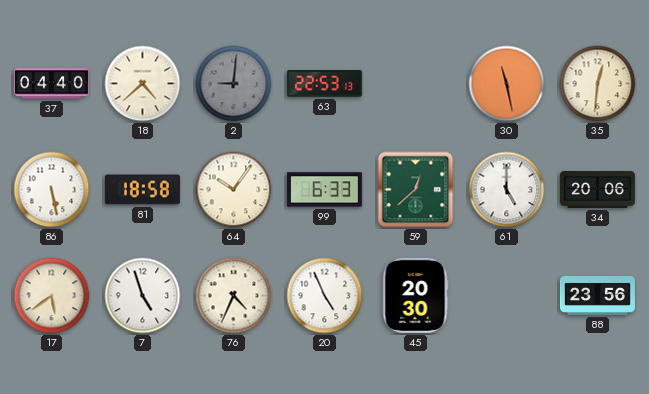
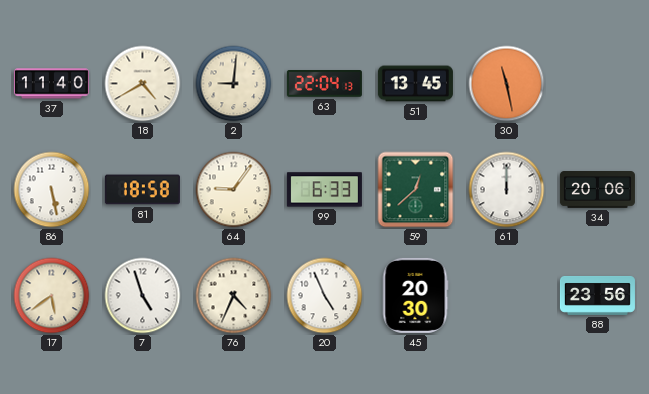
37: 04:40 -> 11:40 (51, 84)
18: 4:38 -> 4:40 (143, 84)
2 dial: grey -> cream (234, 84)
63: 22:53 -> 22:04 (324, 84)
51: none -> 13:45 (415, 84)
35: 12:31 -> none (598, 84)
64: 10:06 -> 9:06 (234, 190)
61: 5:00 -> 12:00 (507, 190)
